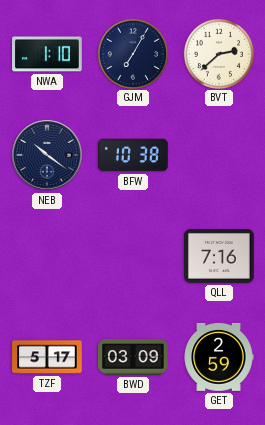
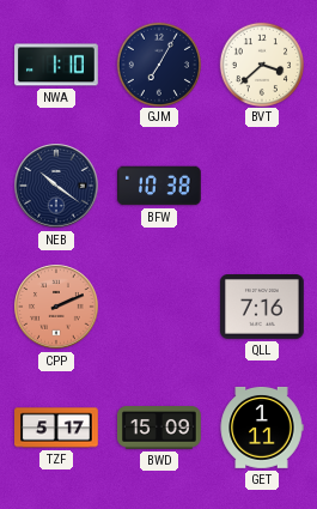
BVT: 2:38 -> 3:38 (261, 63)
CPP: none -> 2:11 (56, 307)
BWD: 03:09 -> 15:09 (160, 428)
GET: 2:59 -> 1:11 (262, 428)
